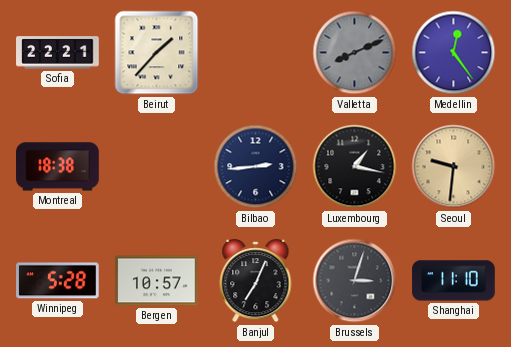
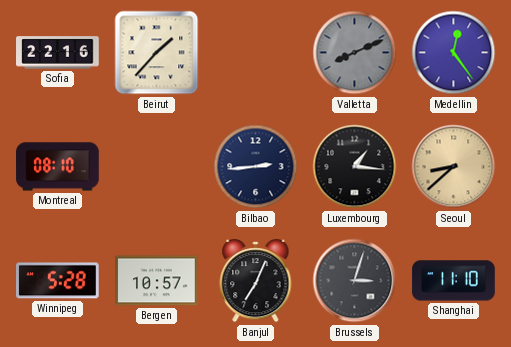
Sofia: 22:21 -> 22:16 (58, 53)
Montreal: 18:38 -> 08:10 (58, 167)
Luxembourg: 1:17 -> 1:16 (355, 167)
Seoul: 9:31 -> 8:38 (454, 167)
